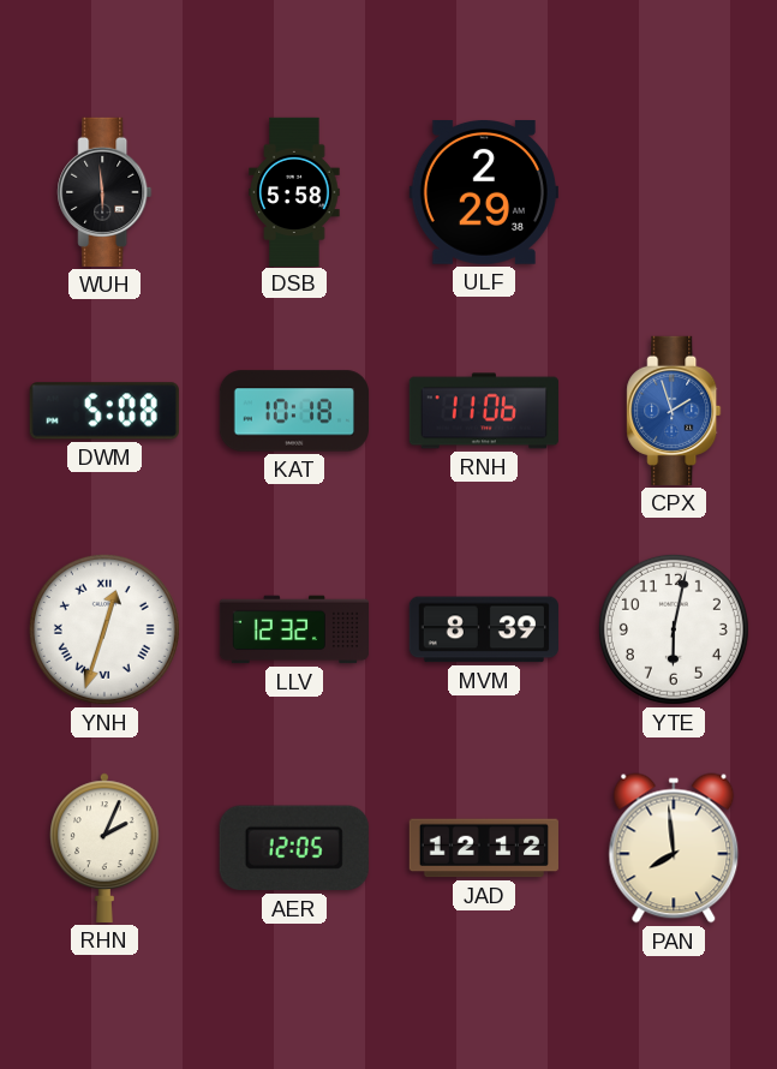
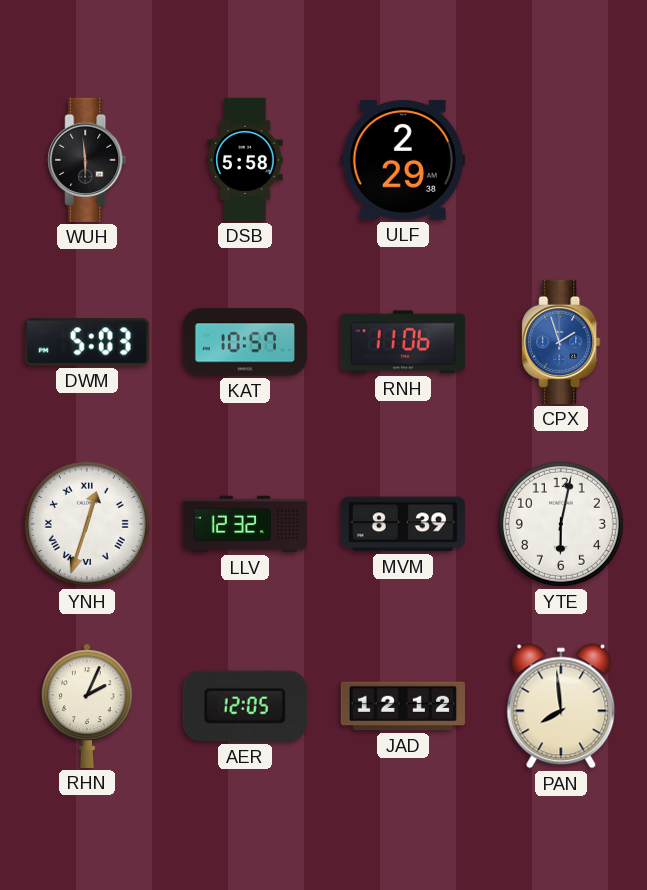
DWM: 5:08 -> 5:03 (87, 342)
KAT: 10:18 -> 10:57 (244, 342)
